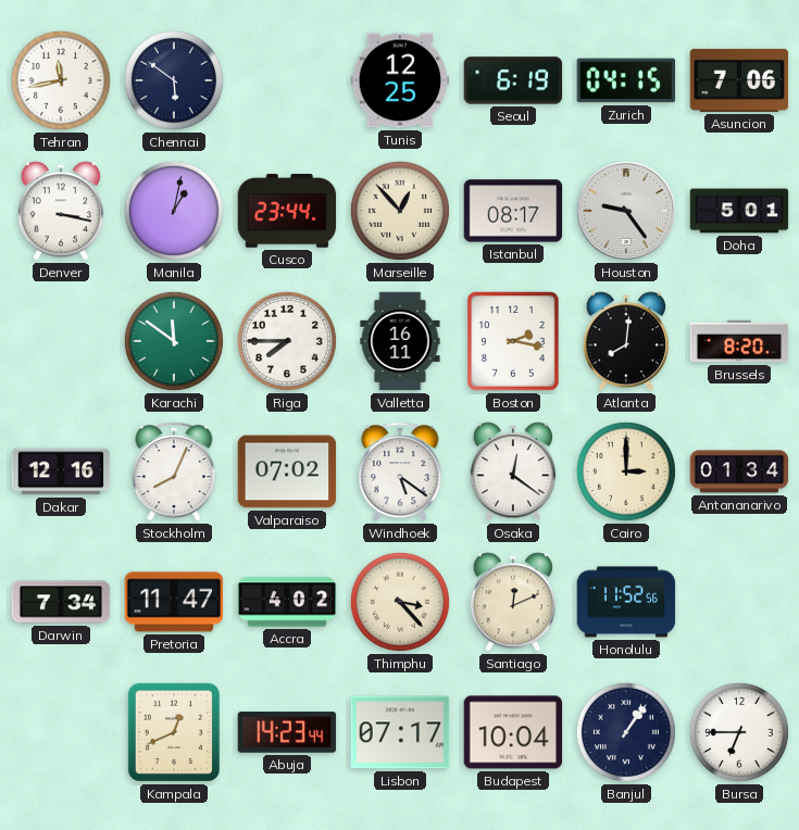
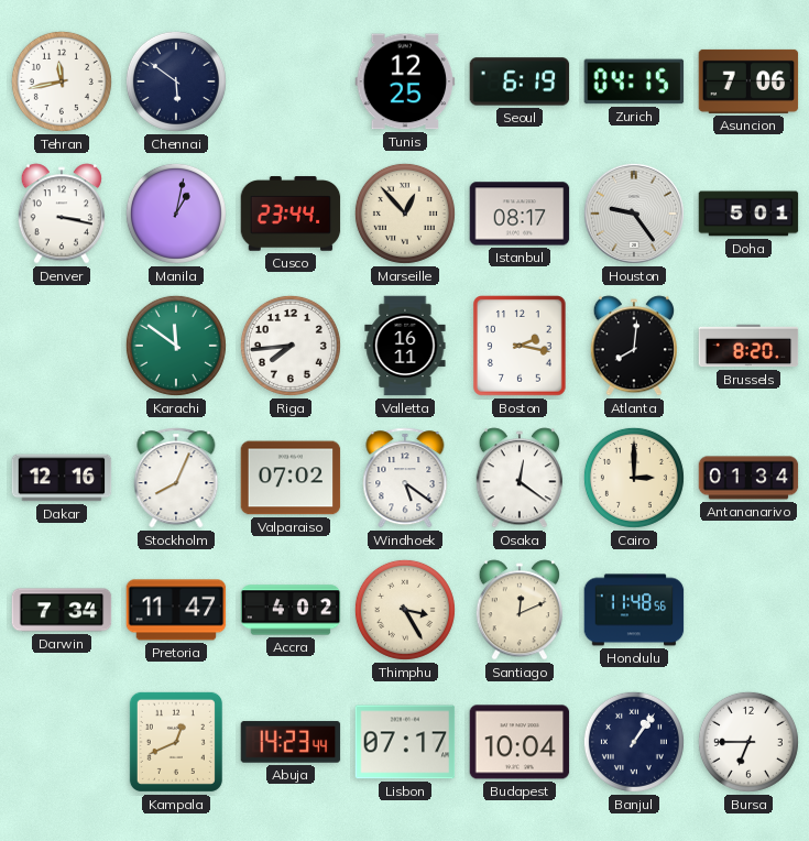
Riga: 7:45 -> 7:44 (291, 346)
Thimphu: 3:23 -> 3:25 (405, 610)
Honolulu: 11:52 -> 11:48 (634, 610)
